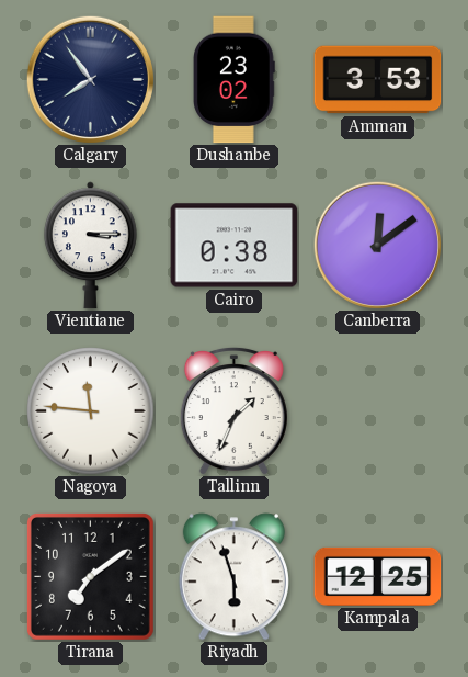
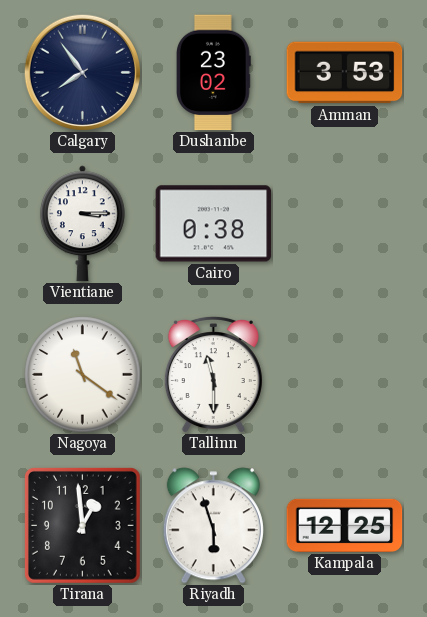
Canberra: 12:09 -> none (377, 245)
Nagoya: 11:46 -> 11:21 (83, 375)
Tallinn: 1:34 -> 11:30 (213, 374)
Tirana: 7:09 -> 12:59 (82, 525)
